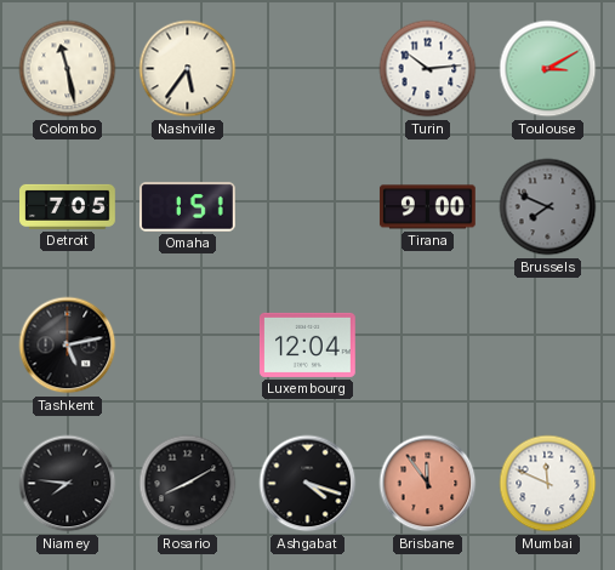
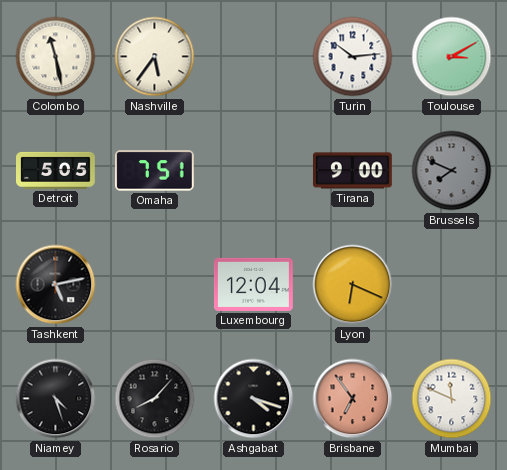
Detroit: 7:05 -> 5:05 (56, 170)
Omaha: 1:51 -> 7:51 (154, 171)
Lyon: none -> 6:19 (353, 285)
Niamey: 7:46 -> 4:27 (56, 399)
Rosario: 8:10 -> 8:07 (155, 399)
Brisbane: 11:54 -> 6:54 (353, 399)
